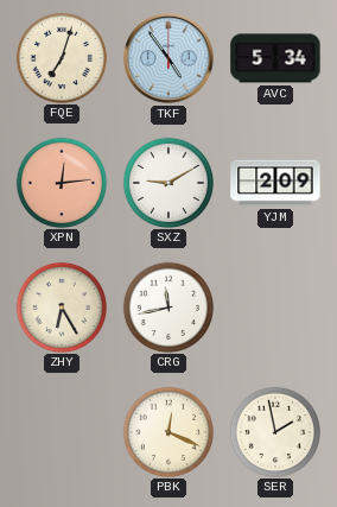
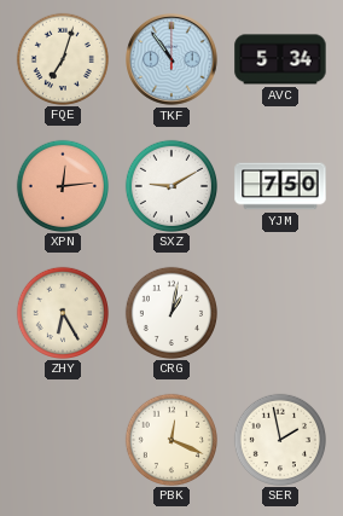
TKF: 4:54 -> 10:54 (173, 60)
YJM: 2:09 -> 7:50 (280, 186)
CRG: 11:43 -> 1:02 (170, 312)
